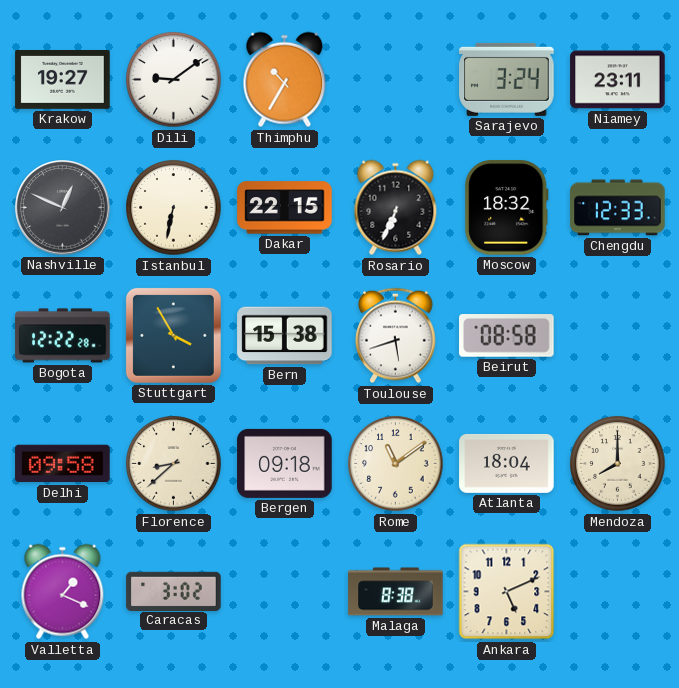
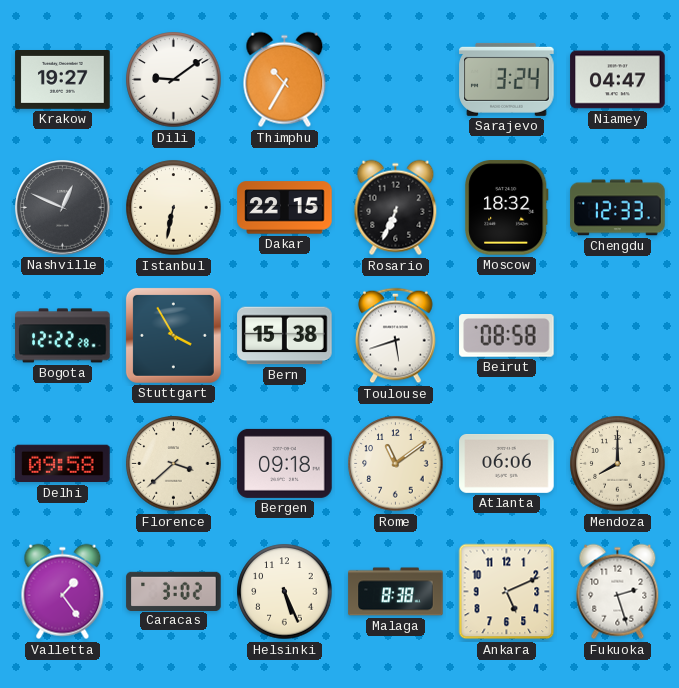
Niamey: 23:11 -> 04:47 (618, 80)
Florence: 8:38 -> 3:38 (174, 464)
Atlanta: 18:04 -> 06:06 (507, 463)
Valletta: 1:19 -> 1:24 (63, 592)
Helsinki: none -> 5:26 (285, 592)
Fukuoka: none -> 2:27 (618, 592)
